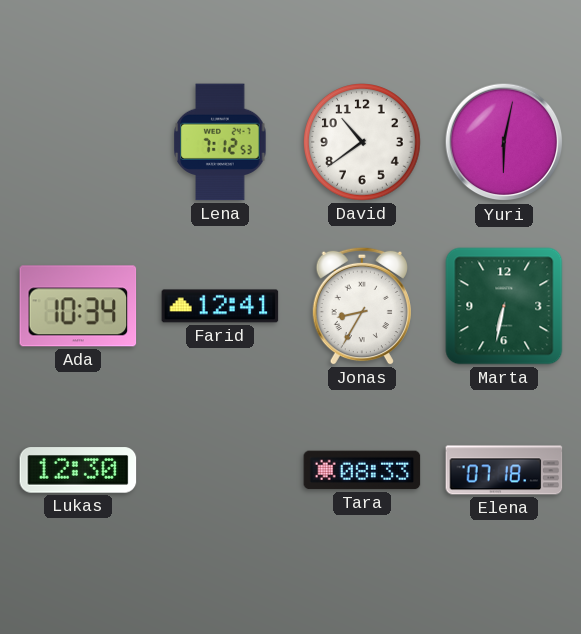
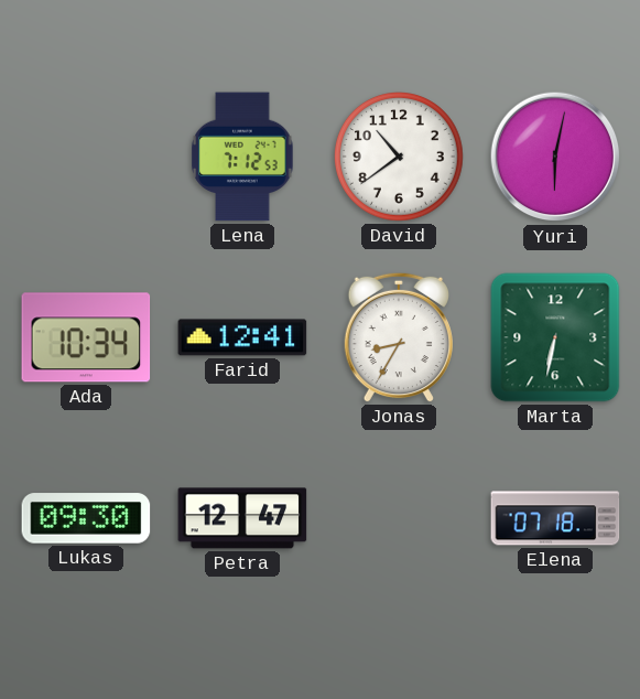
Lukas: 12:30 -> 09:30 (86, 518)
Petra: none -> 12:47 (242, 518)
Tara: 08:33 -> none (362, 470)
